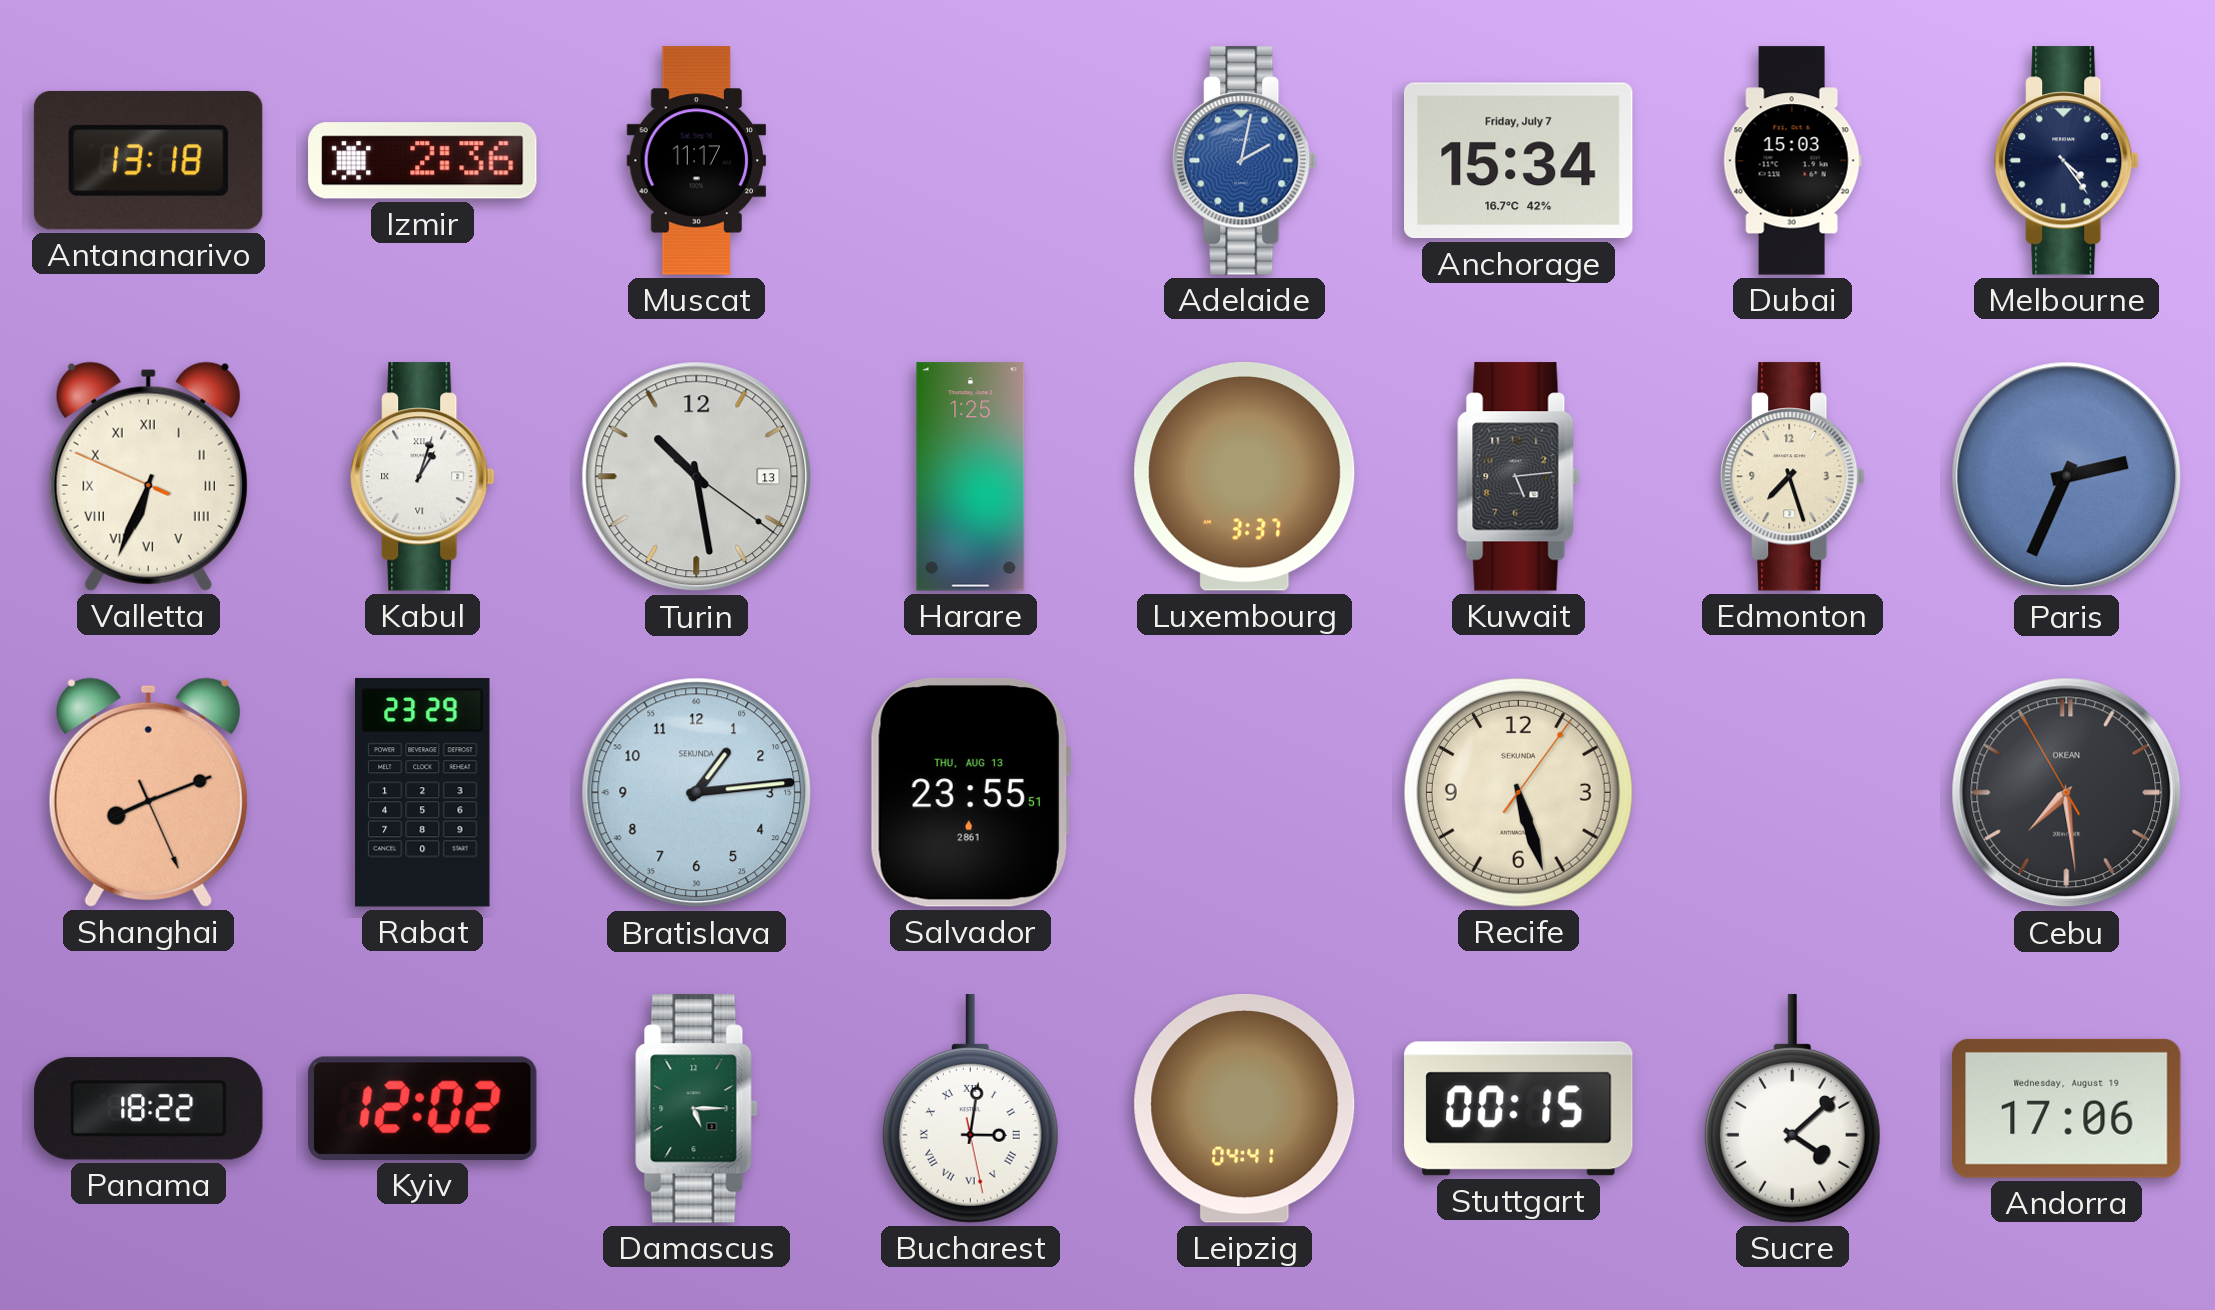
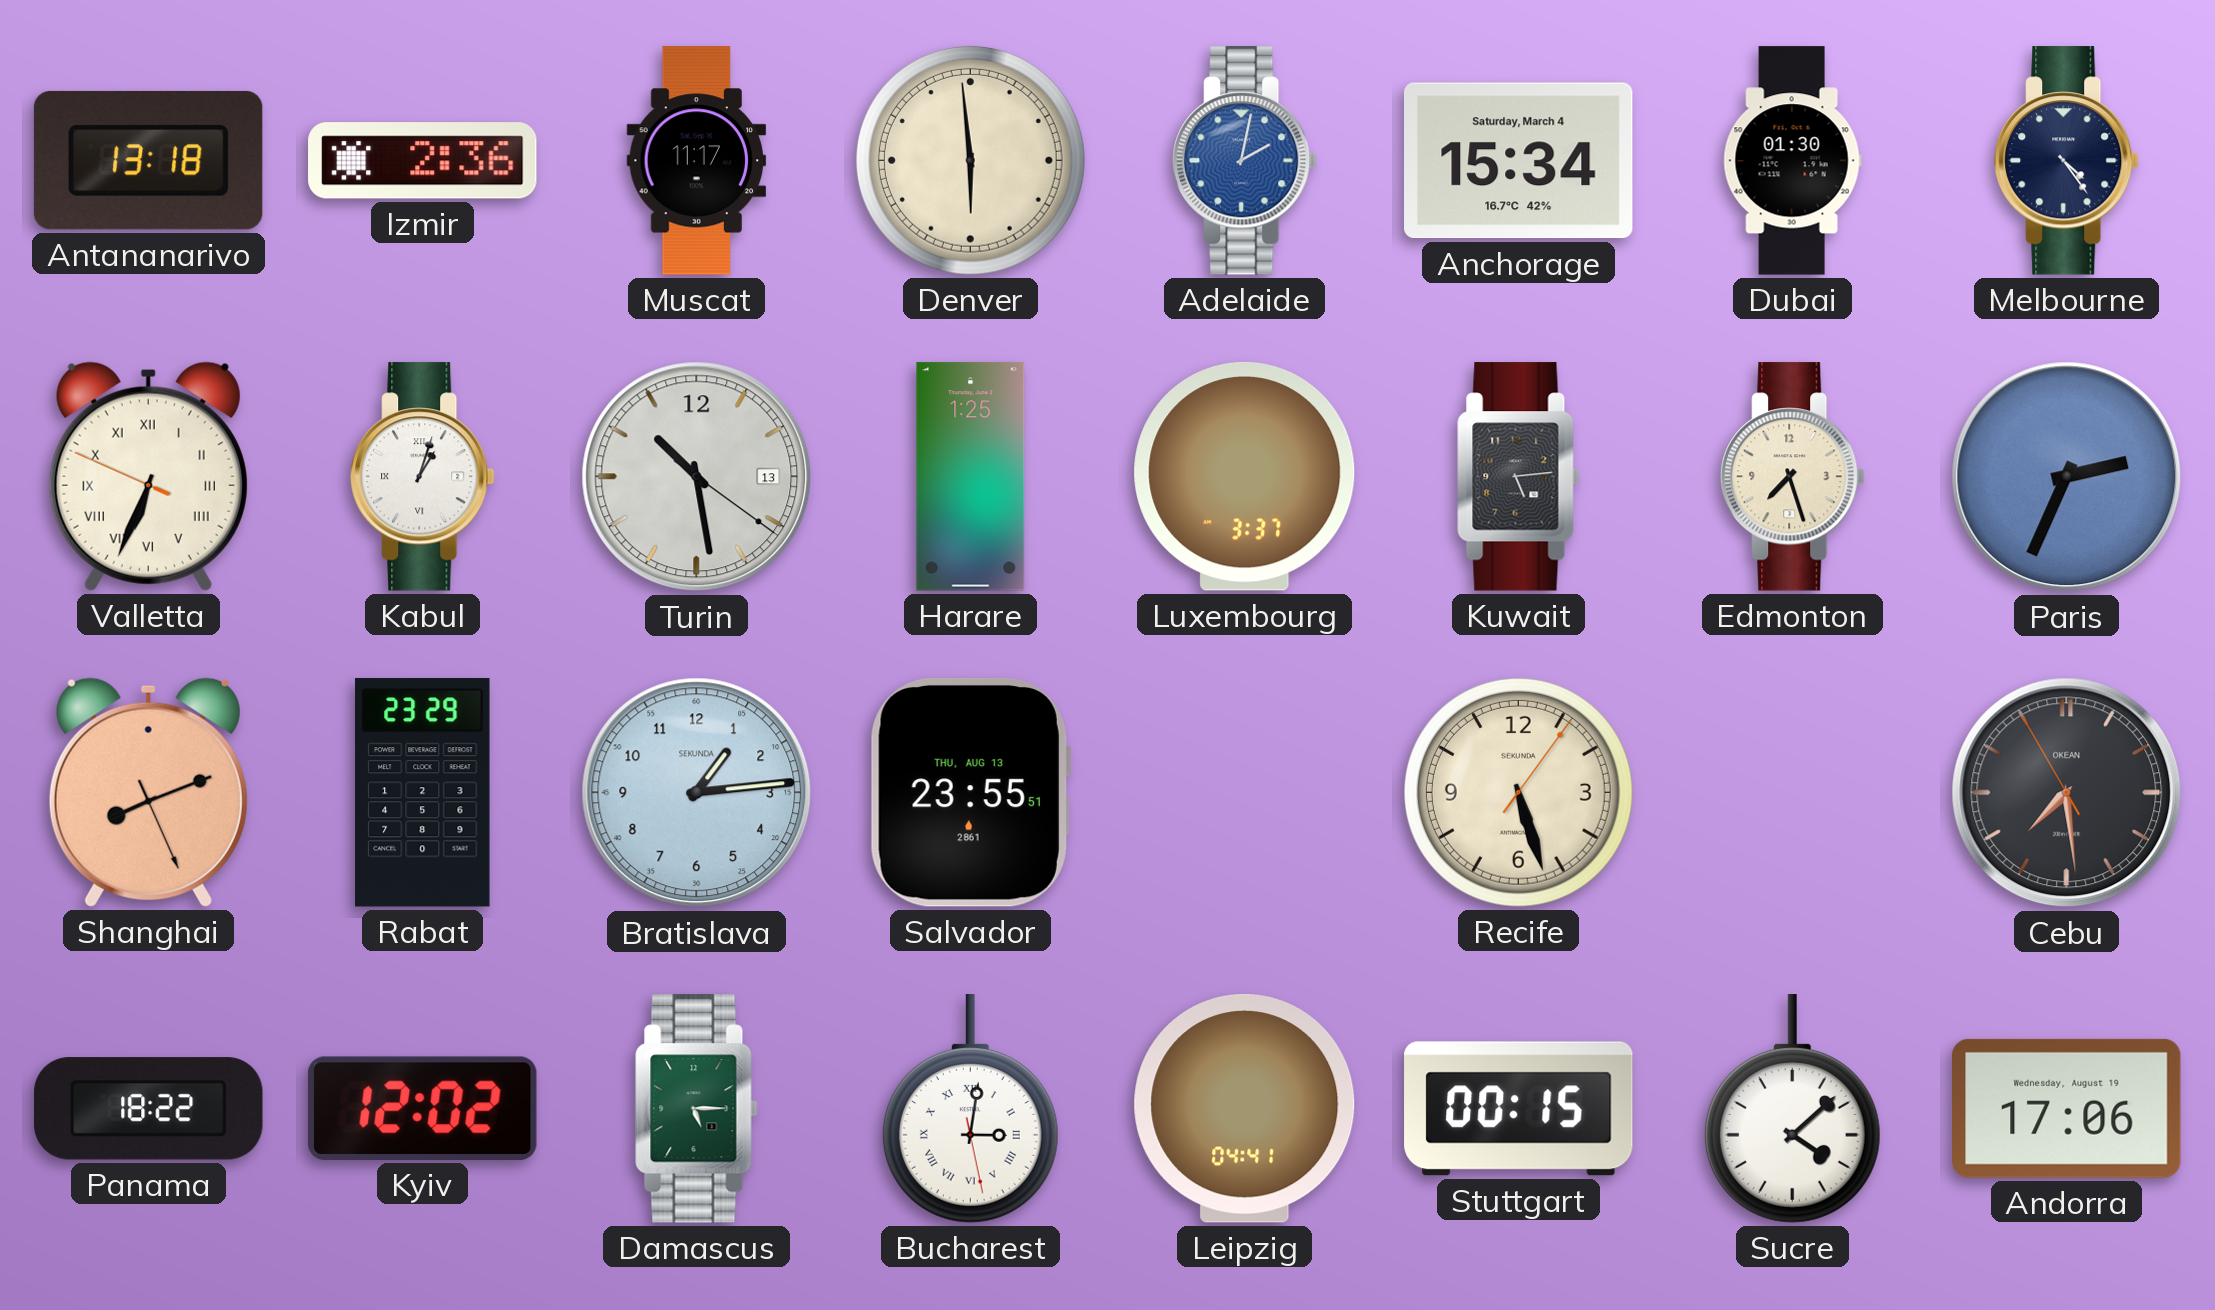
Denver: none -> 5:59 (970, 160)
Anchorage date: Friday, July 7 -> Saturday, March 4 (1519, 161)
Dubai: 15:03 -> 01:30 (1792, 161)
